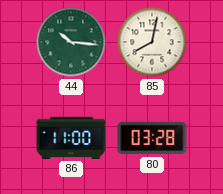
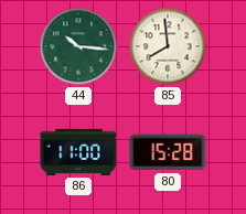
85: 8:02 -> 7:59 (168, 46)
80: 03:28 -> 15:28 (168, 152)
